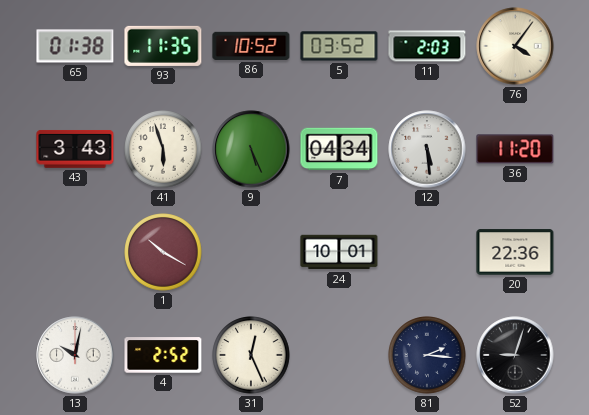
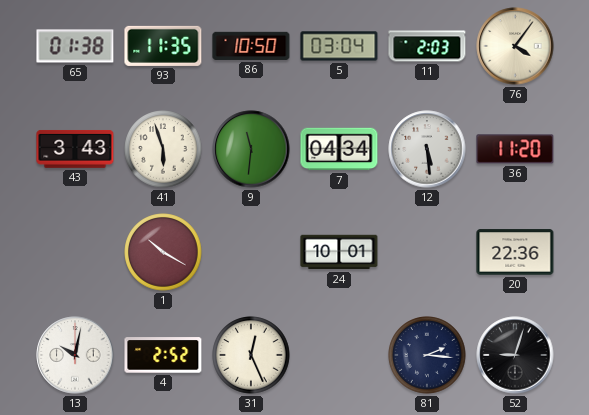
86: 10:52 -> 10:50 (251, 46)
5: 03:52 -> 03:04 (339, 46)
9: 5:26 -> 11:31 (251, 149)
